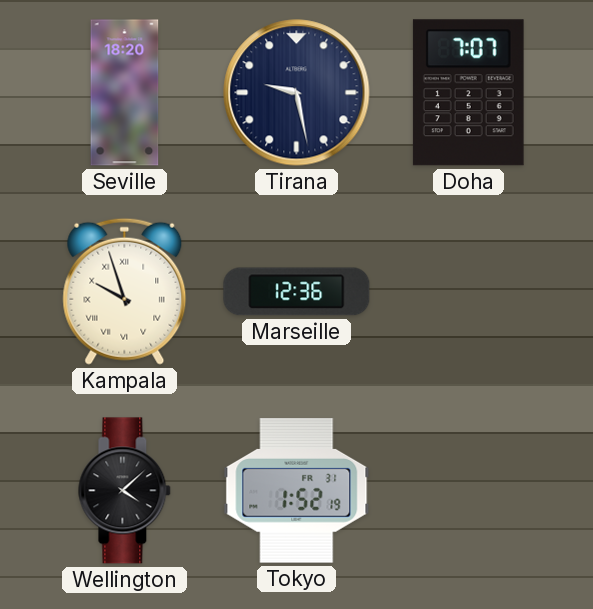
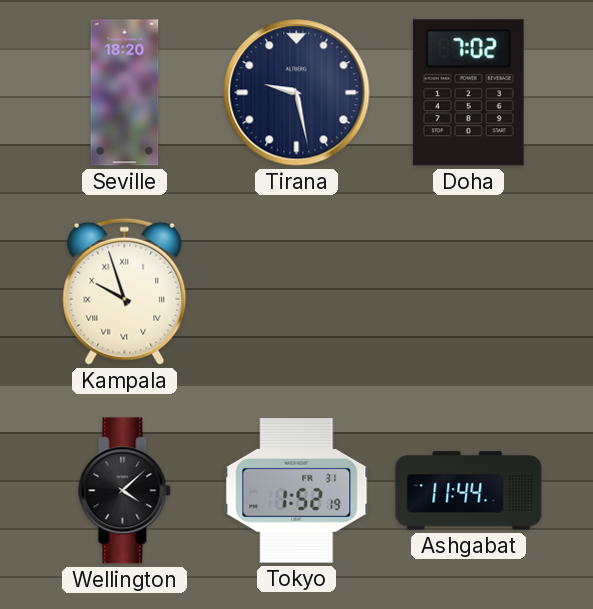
Doha: 7:07 -> 7:02 (468, 93)
Marseille: 12:36 -> none (297, 292)
Ashgabat: none -> 11:44 (469, 491)
